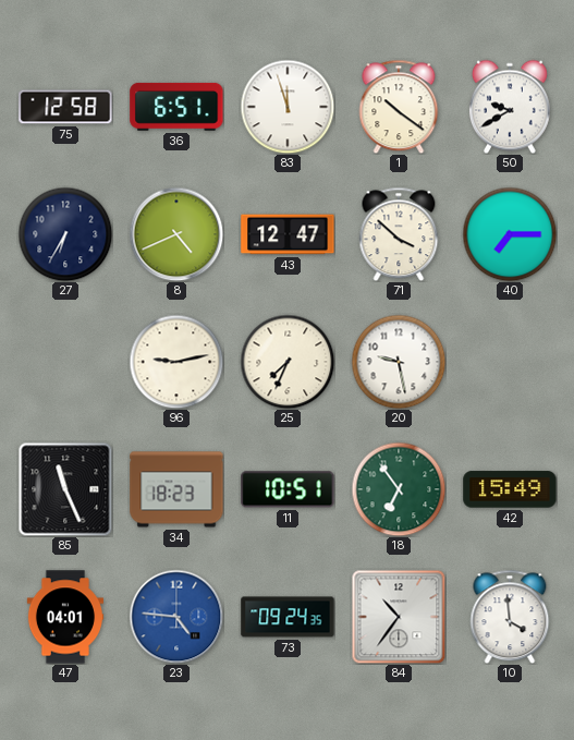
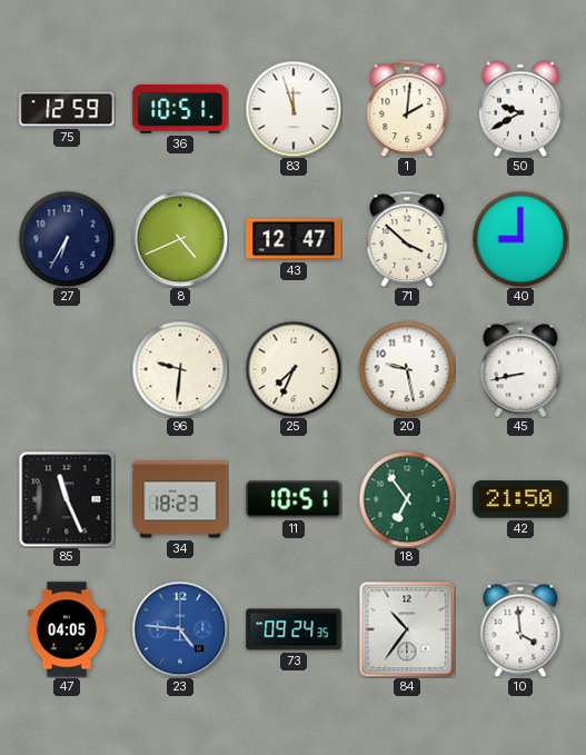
75: 12:58 -> 12:59 (67, 109)
36: 6:51 -> 10:51 (180, 109)
1: 10:21 -> 2:01 (407, 109)
40: 7:15 -> 9:00 (520, 239)
96: 9:13 -> 9:31 (180, 369)
45: none -> 8:43 (520, 369)
42: 15:49 -> 21:50 (520, 499)
47: 04:01 -> 04:05 (66, 629)
